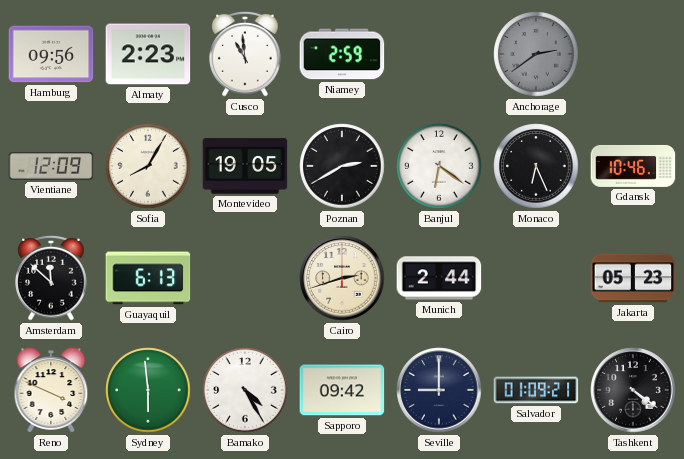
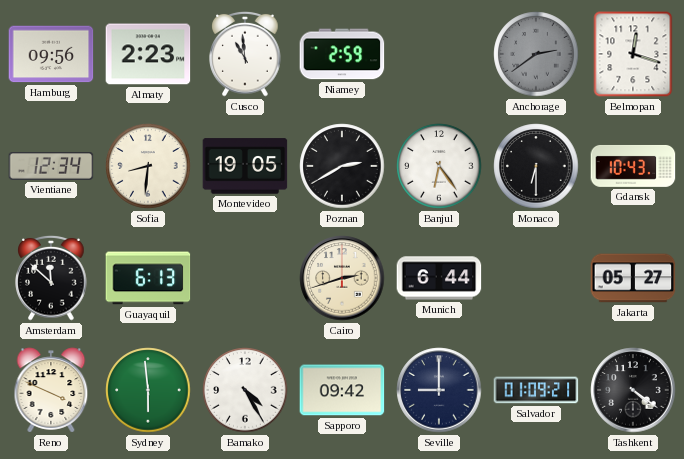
Belmopan: none -> 12:18 (633, 54)
Vientiane: 12:09 -> 12:34 (51, 166)
Sofia: 8:05 -> 8:31 (148, 166)
Banjul: 6:21 -> 6:24 (439, 166)
Monaco: 6:26 -> 6:30 (536, 166)
Gdansk: 10:46 -> 10:43 (633, 166)
Munich: 2:44 -> 6:44 (439, 278)
Jakarta: 05:23 -> 05:27 (633, 278)
